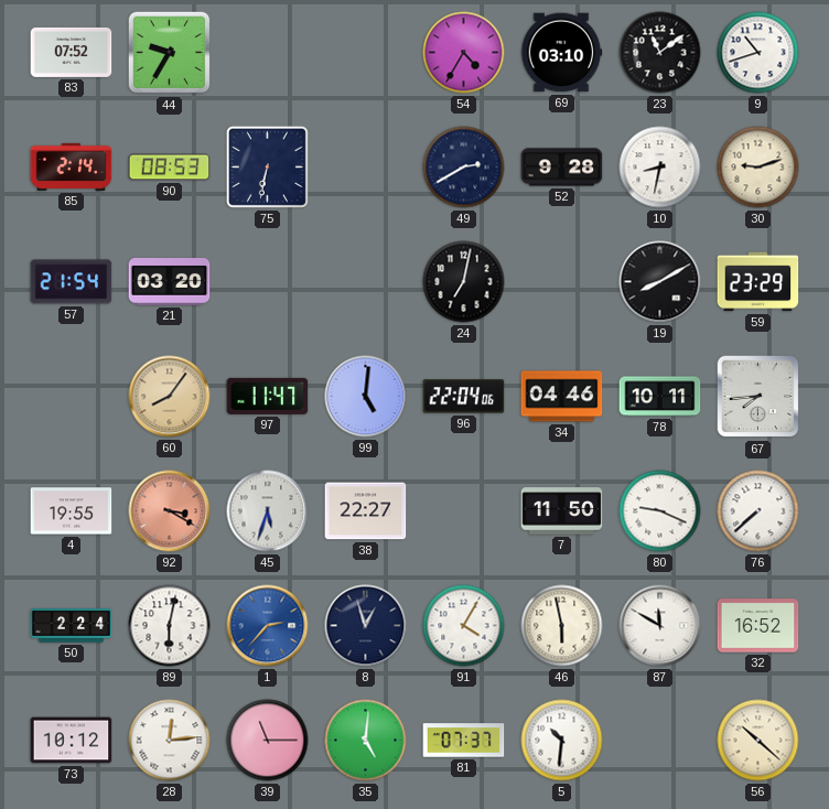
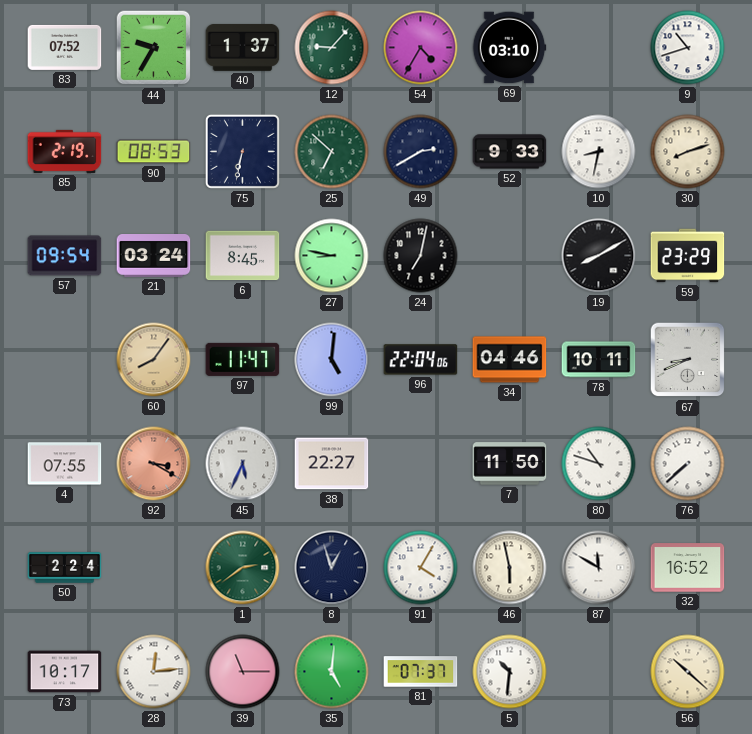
40: none -> 1:37 (243, 47)
12: none -> 9:07 (332, 48)
23: 11:09 -> none (660, 53)
85: 2:14 -> 2:19 (65, 151)
25: none -> 6:52 (332, 152)
52: 9:28 -> 9:33 (510, 152)
30: 9:12 -> 8:12 (688, 152)
57: 21:54 -> 09:54 (65, 256)
21: 03:20 -> 03:24 (154, 256)
6: none -> 8:45 (243, 256)
27: none -> 8:47 (332, 256)
67: 7:44 -> 8:41 (688, 360)
4: 19:55 -> 07:55 (65, 464)
45: 5:33 -> 5:34 (243, 464)
80: 9:19 -> 10:48 (599, 464)
89: 6:02 -> none (170, 626)
1: 2:37 -> 2:39 (243, 568)
1 dial: blue -> green (243, 568)
73: 10:12 -> 10:17 (65, 672)
